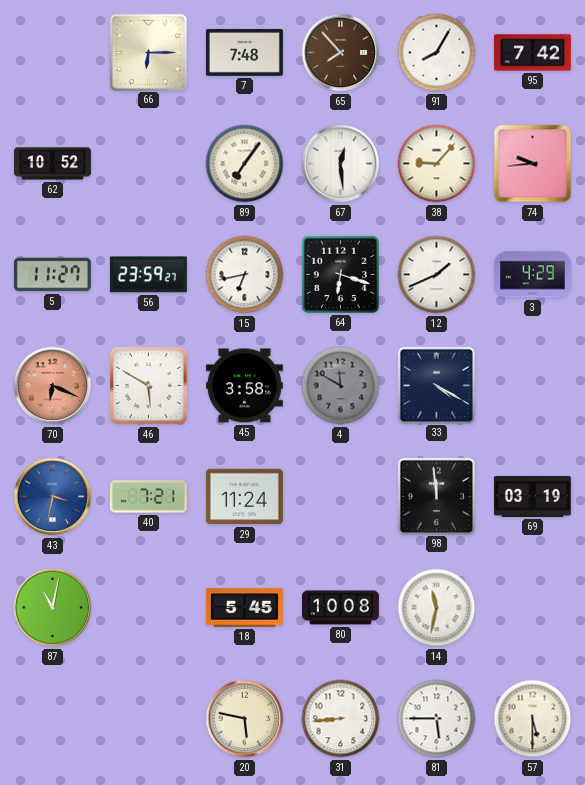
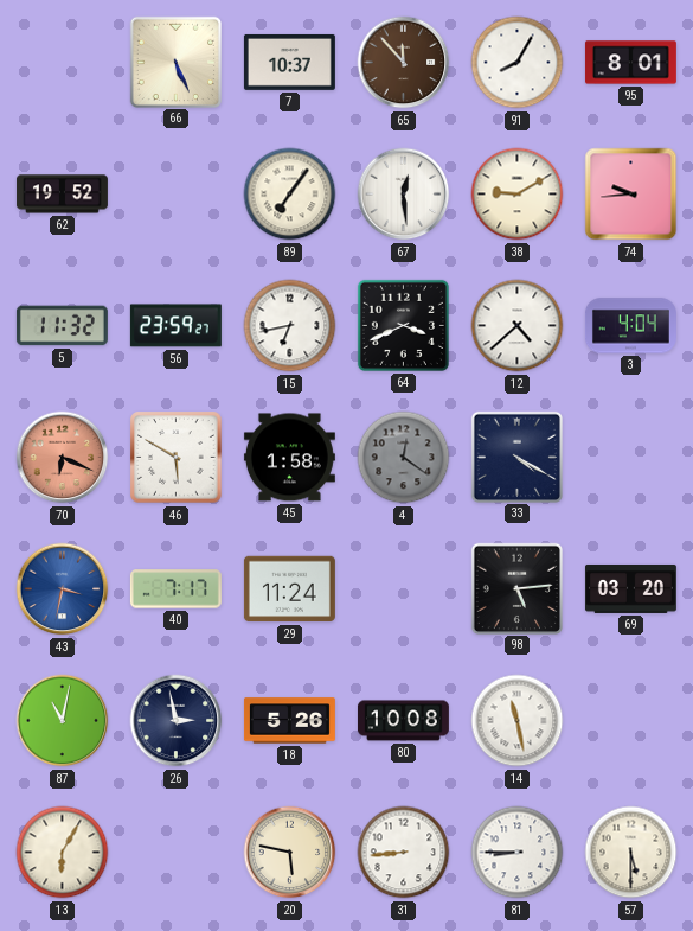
66: 6:15 -> 5:26 (175, 62)
7: 7:48 -> 10:37 (289, 62)
65: 7:53 -> 11:53 (404, 63)
95: 7:42 -> 8:01 (630, 63)
62: 10:52 -> 19:52 (62, 195)
38: 9:07 -> 9:10 (518, 195)
5: 11:27 -> 11:32 (62, 326)
64: 6:18 -> 3:41 (403, 325)
12: 1:41 -> 4:38 (518, 326)
3: 4:29 -> 4:04 (630, 326)
45: 3:58 -> 1:58 (289, 458)
4: 11:50 -> 12:21 (404, 458)
40: 7:21 -> 7:17 (175, 589)
98: 11:59 -> 5:14 (516, 588)
69: 03:19 -> 03:20 (630, 588)
26: none -> 2:58 (177, 721)
18: 5:45 -> 5:26 (289, 721)
14: 11:32 -> 11:28 (518, 721)
13: none -> 6:05 (63, 853)
81: 5:45 -> 8:45 (518, 853)
